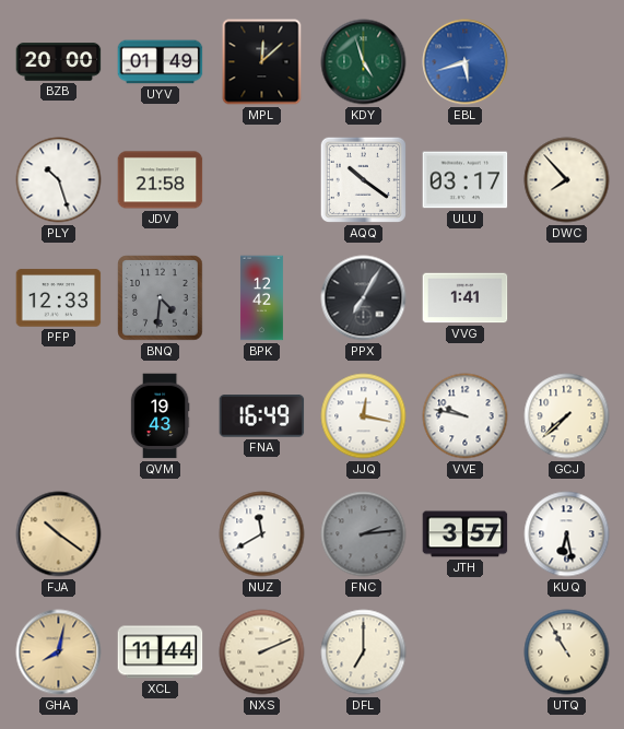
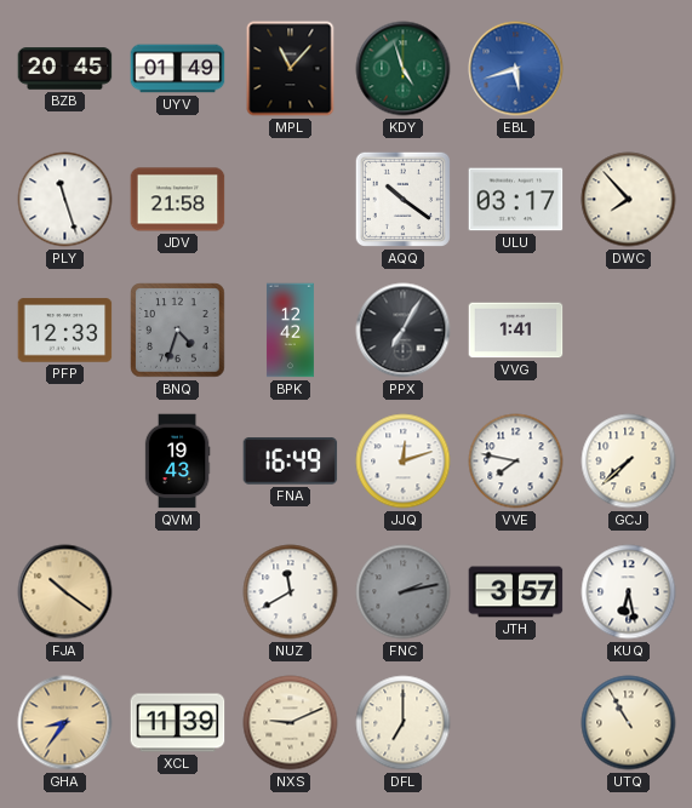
BZB: 20:00 -> 20:45 (65, 69)
MPL: 12:08 -> 11:07 (291, 69)
PLY: 10:27 -> 11:27 (65, 200)
BNQ: 4:31 -> 4:33 (178, 331)
JJQ: 12:17 -> 12:12 (404, 462)
VVE: 9:47 -> 7:47 (516, 462)
FNC: 2:14 -> 2:13 (404, 592)
GHA: 8:02 -> 8:36 (65, 723)
XCL: 11:44 -> 11:39 (178, 723)
NXS: 2:11 -> 9:11 (291, 723)
